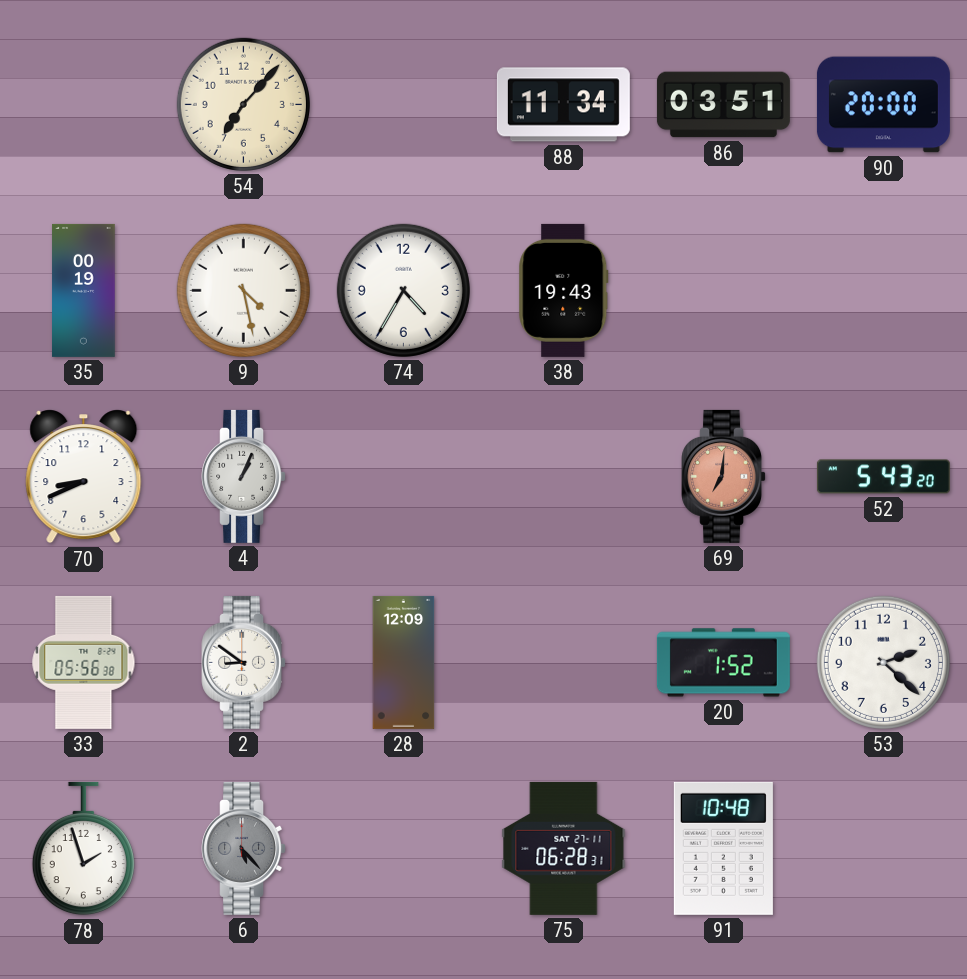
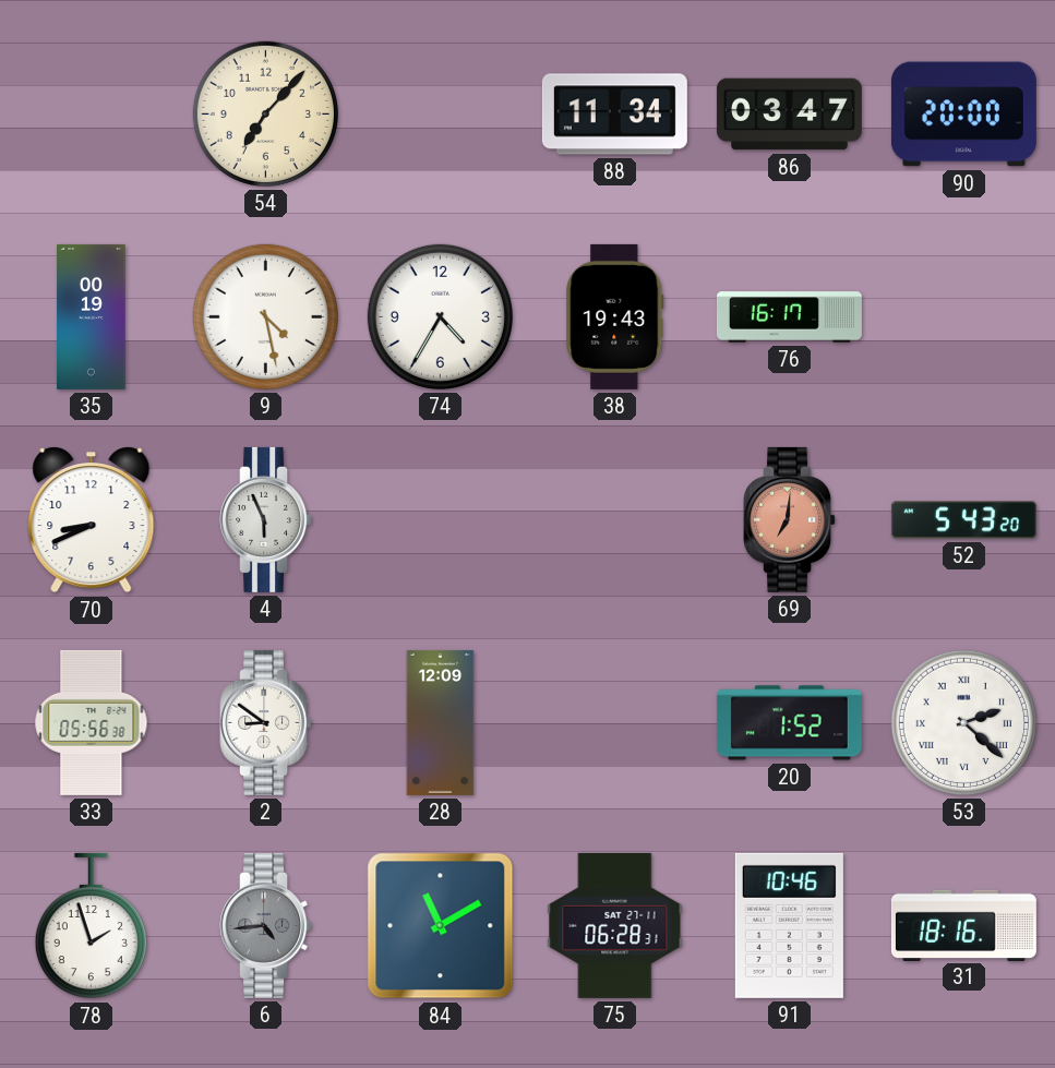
86: 03:51 -> 03:47 (789, 115)
76: none -> 16:17 (789, 317)
4: 1:04 -> 5:56 (266, 519)
53 numerals: Arabic -> Roman (963, 722)
6: 5:23 -> 4:44 (266, 925)
84: none -> 11:10 (441, 926)
91: 10:48 -> 10:46 (789, 925)
31: none -> 18:16 (963, 925)
